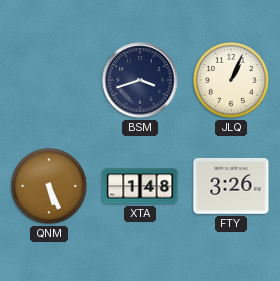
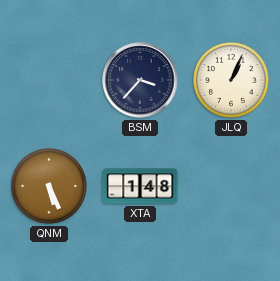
BSM: 3:42 -> 3:37 (140, 80)
FTY: 3:26 -> none (231, 187)
